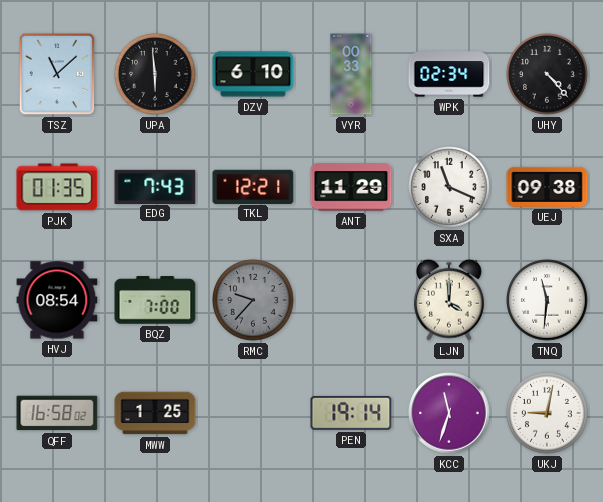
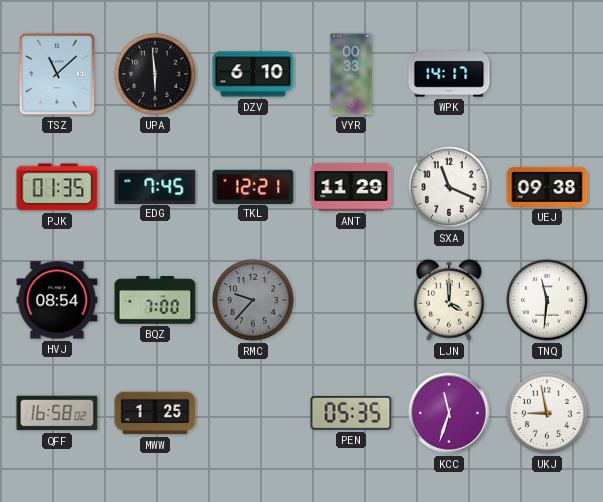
WPK: 02:34 -> 14:17 (449, 74)
UHY: 4:23 -> none (547, 74)
EDG: 7:43 -> 7:45 (155, 186)
PEN: 19:14 -> 05:35 (351, 413)
UKJ: 9:02 -> 8:58 (547, 413)
